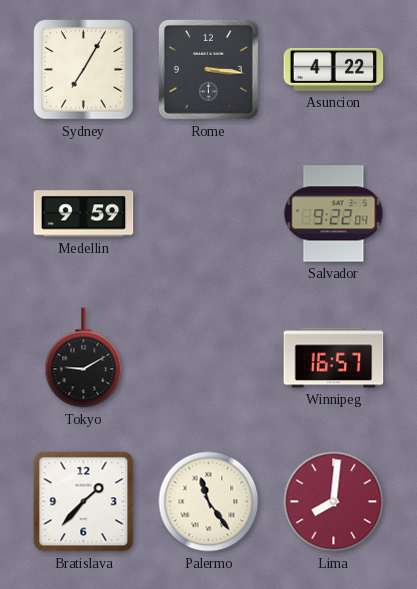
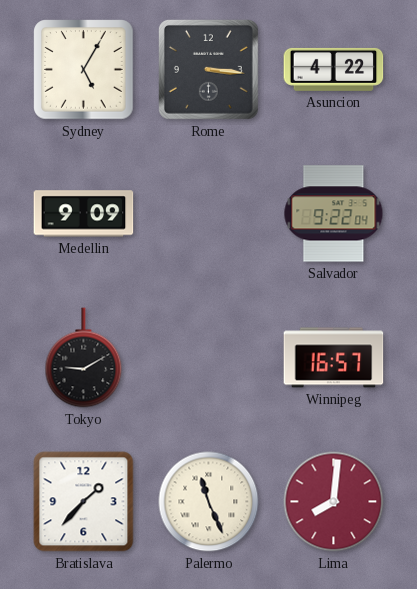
Sydney: 7:05 -> 5:05 (84, 70)
Medellin: 9:59 -> 9:09 (84, 214)
Palermo: 11:24 -> 11:26 (209, 502)
